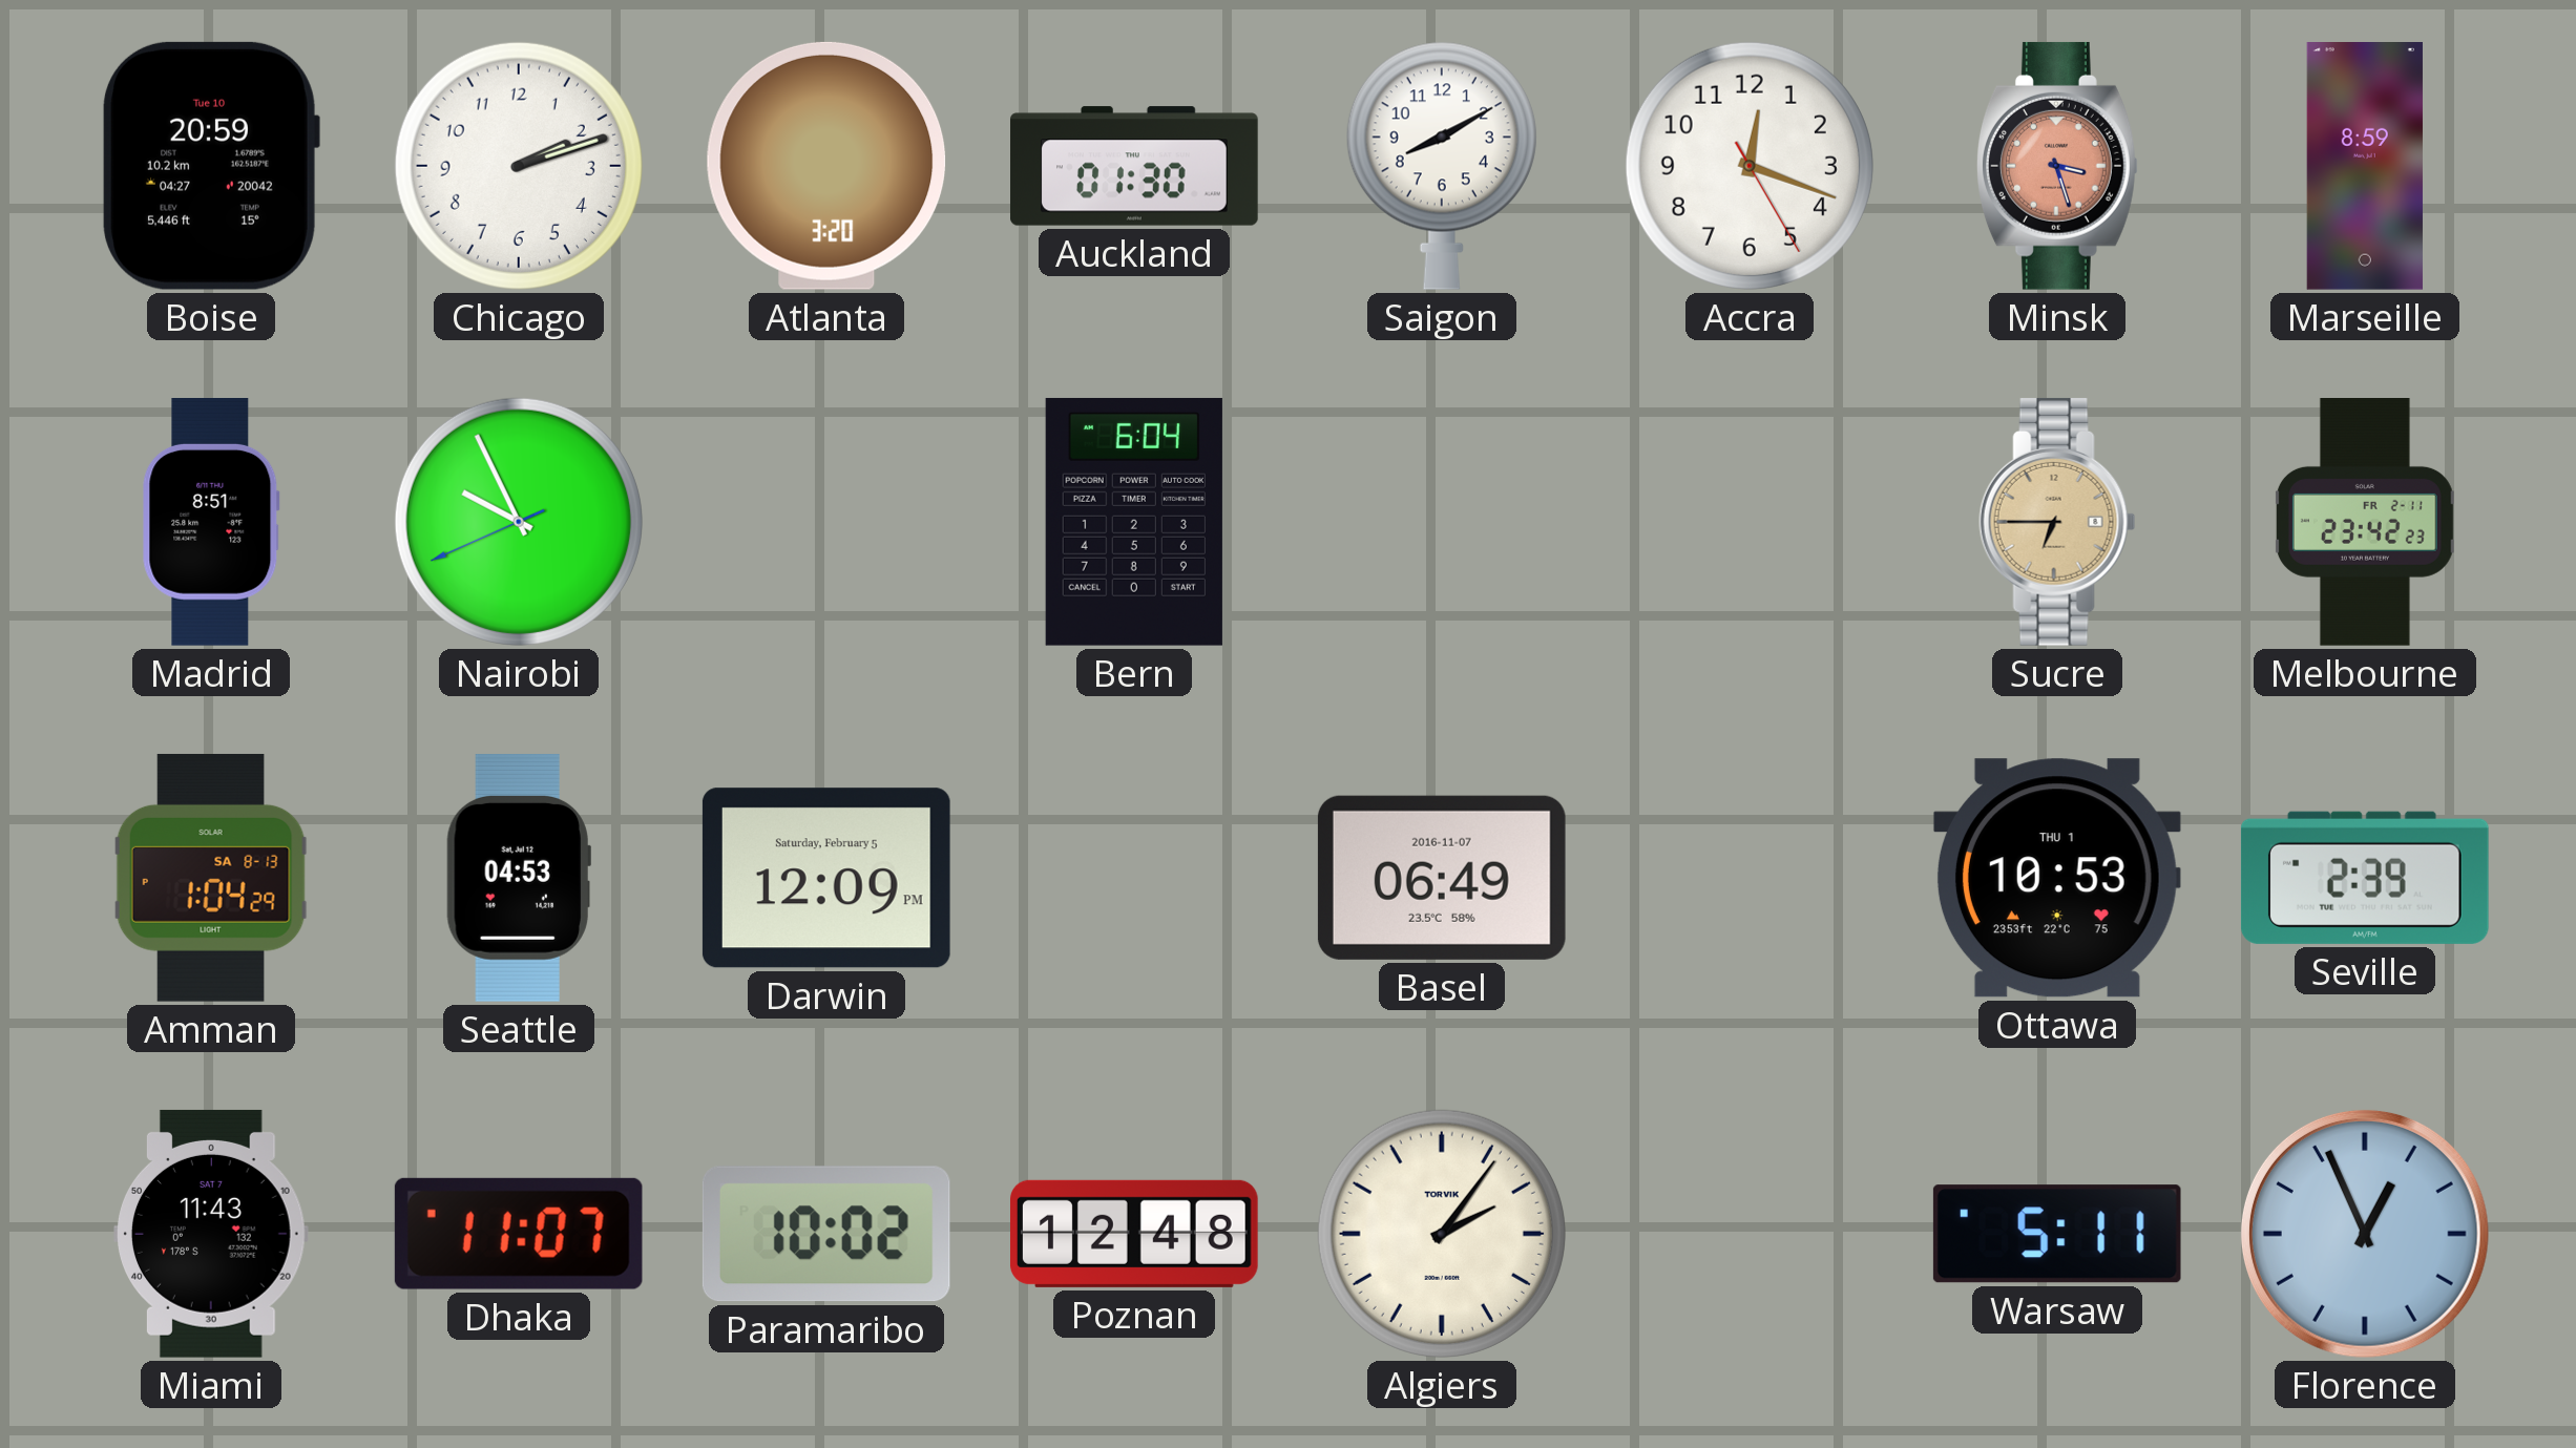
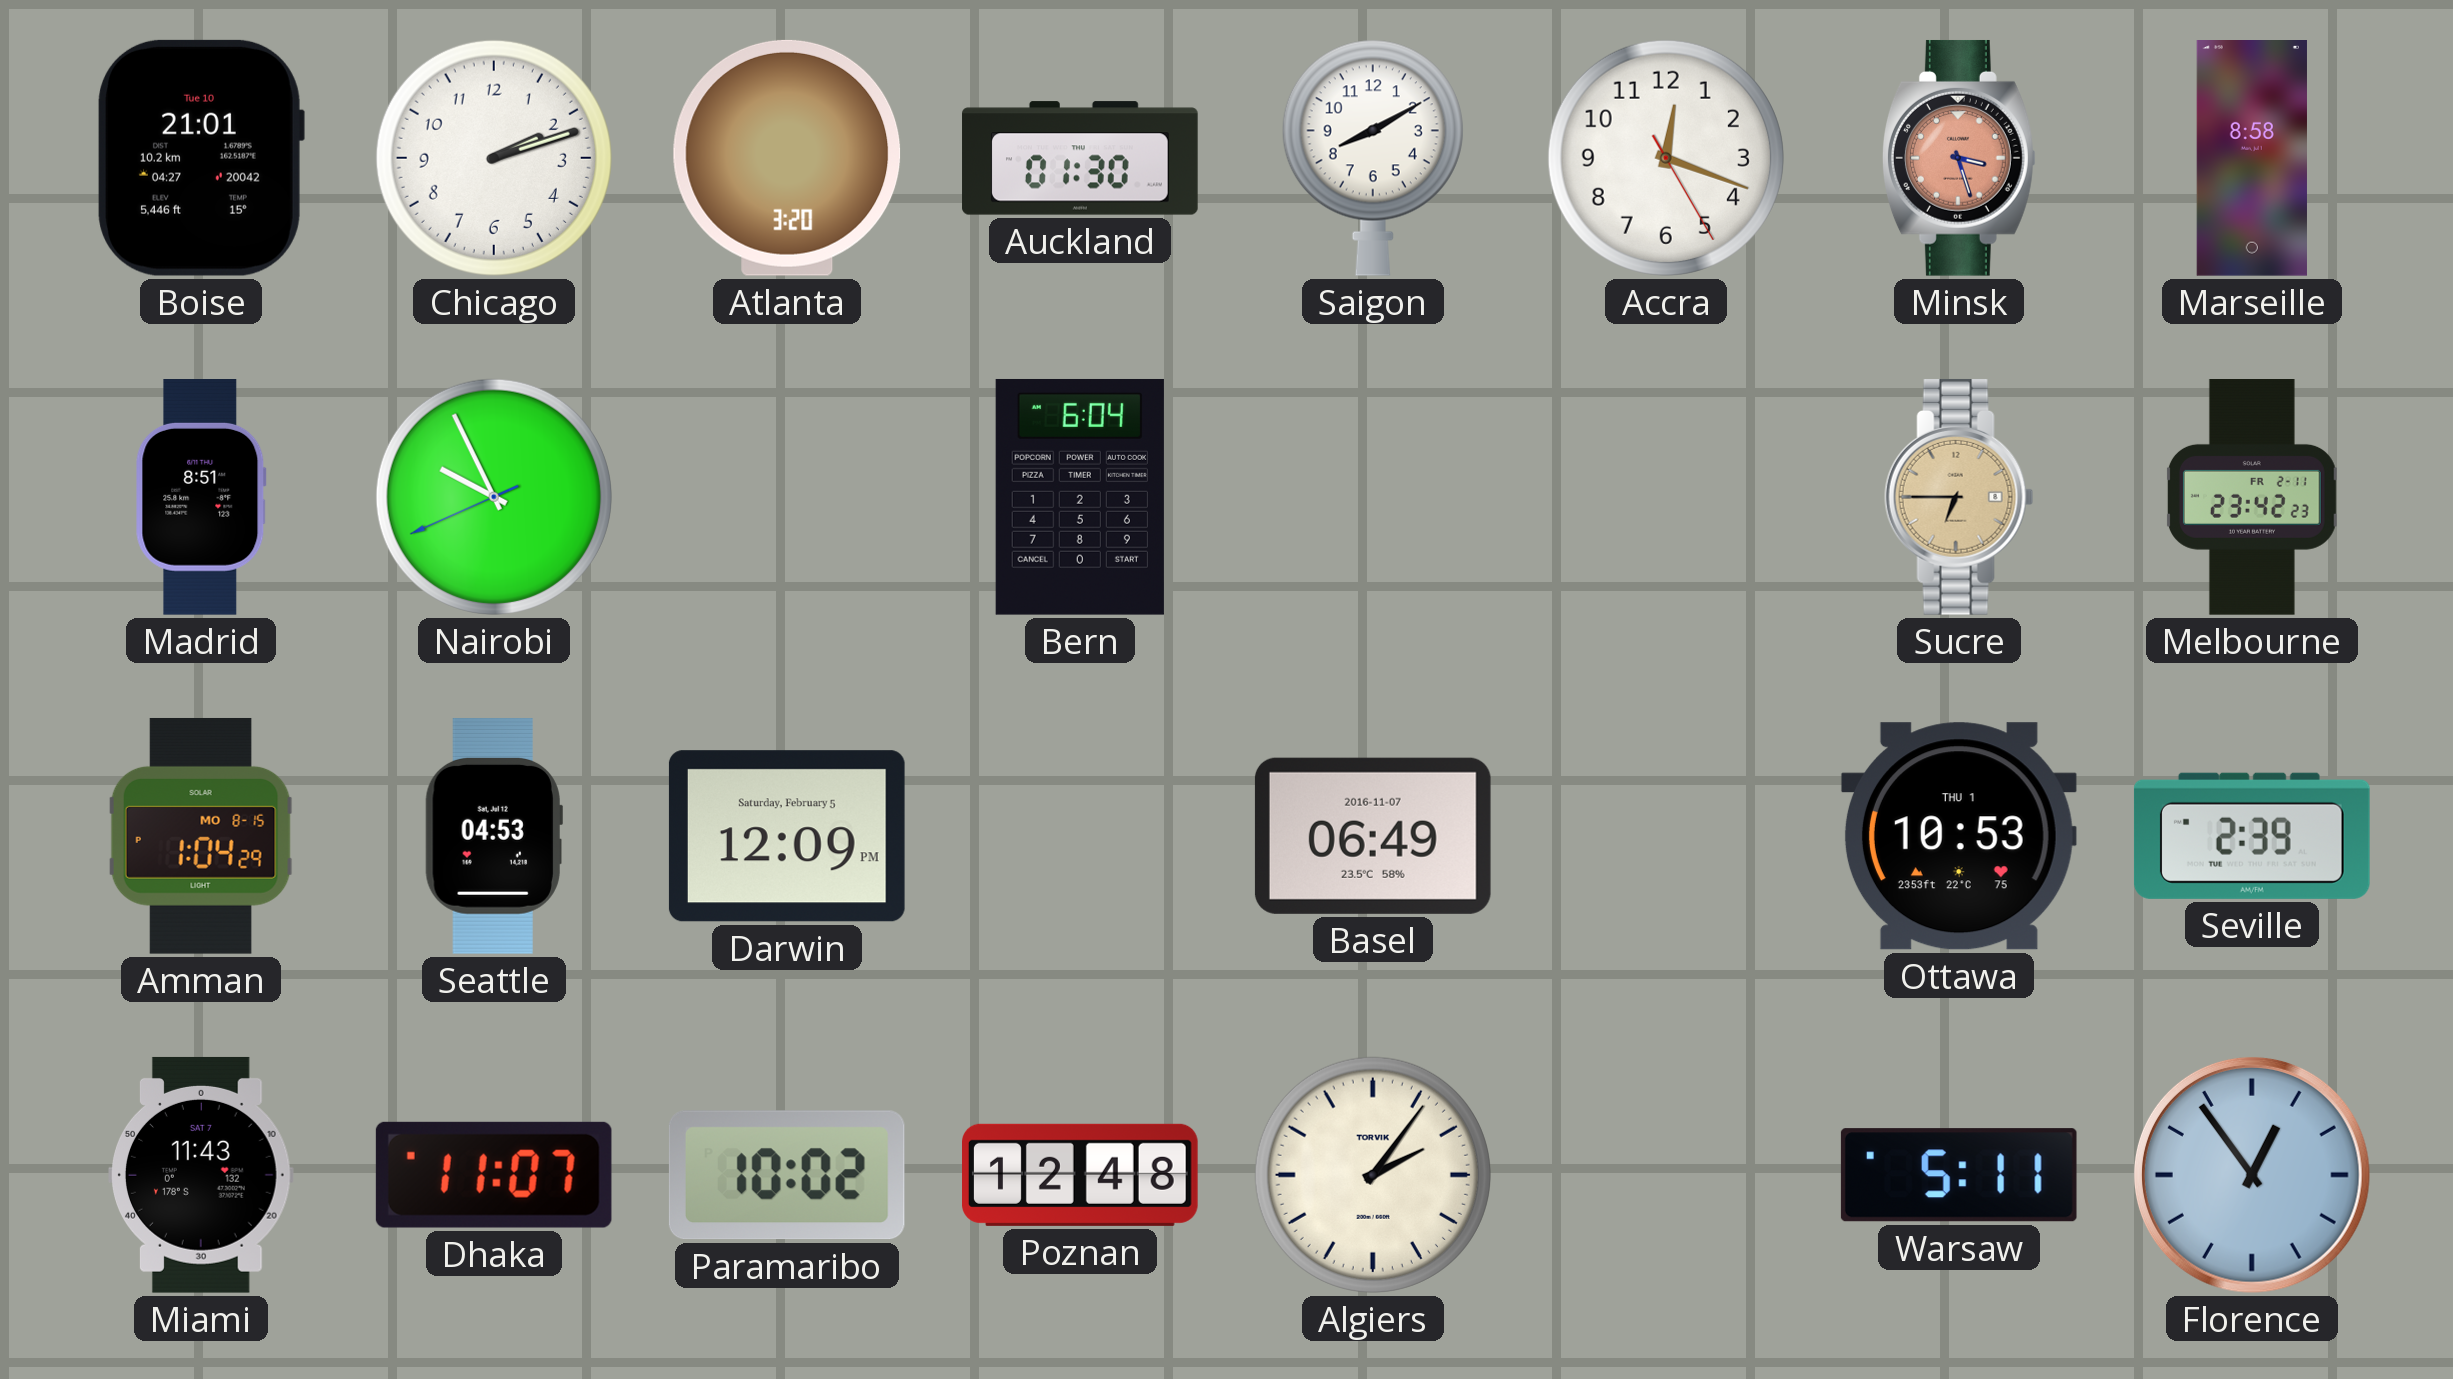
Boise: 20:59 -> 21:01 (201, 158)
Marseille: 8:59 -> 8:58 (2252, 159)
Amman date: SA 8-13 -> MO 8-15 (201, 836)
Florence: 12:56 -> 12:54 (2252, 1175)
